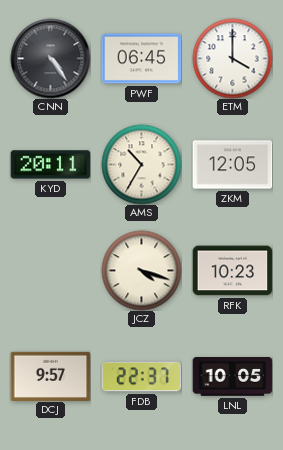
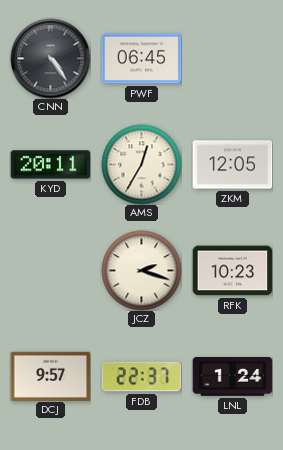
ETM: 4:00 -> none (232, 58)
AMS: 10:35 -> 12:35 (141, 164)
JCZ: 4:18 -> 2:18 (141, 270)
LNL: 10:05 -> 1:24 (232, 377)
